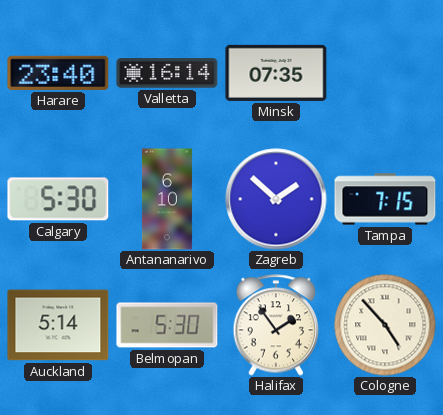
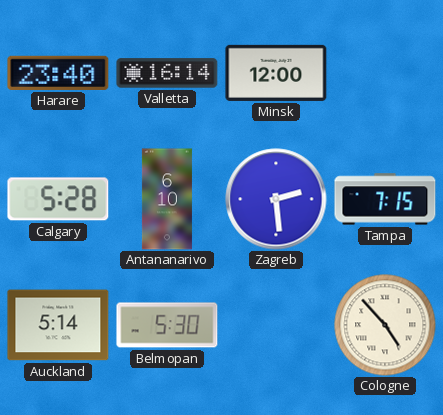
Minsk: 07:35 -> 12:00 (276, 73)
Calgary: 5:30 -> 5:28 (58, 199)
Zagreb: 1:52 -> 2:29 (276, 199)
Halifax: 1:54 -> none (276, 325)
